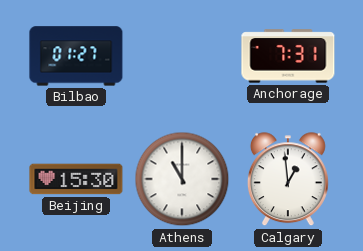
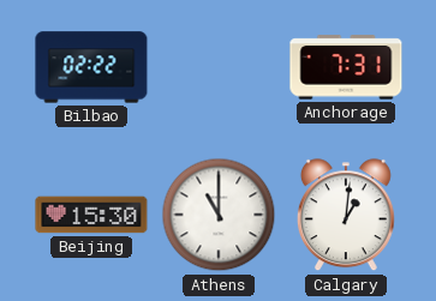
Bilbao: 01:27 -> 02:22 (91, 67)
Calgary: 12:59 -> 1:01 (346, 216)
